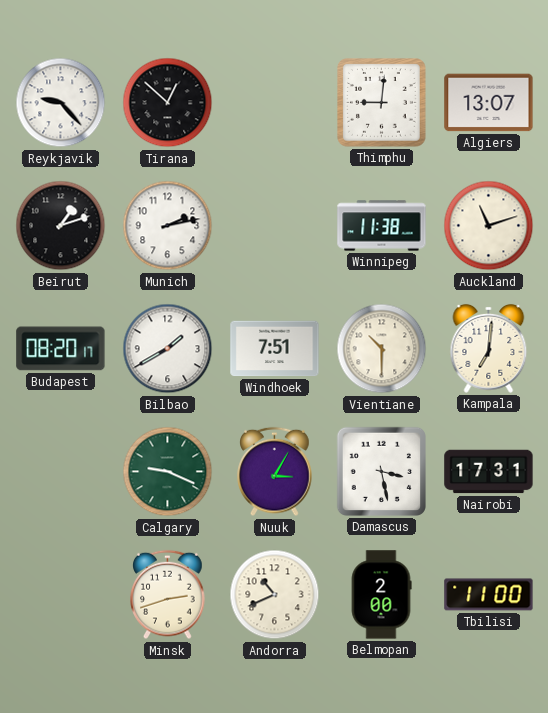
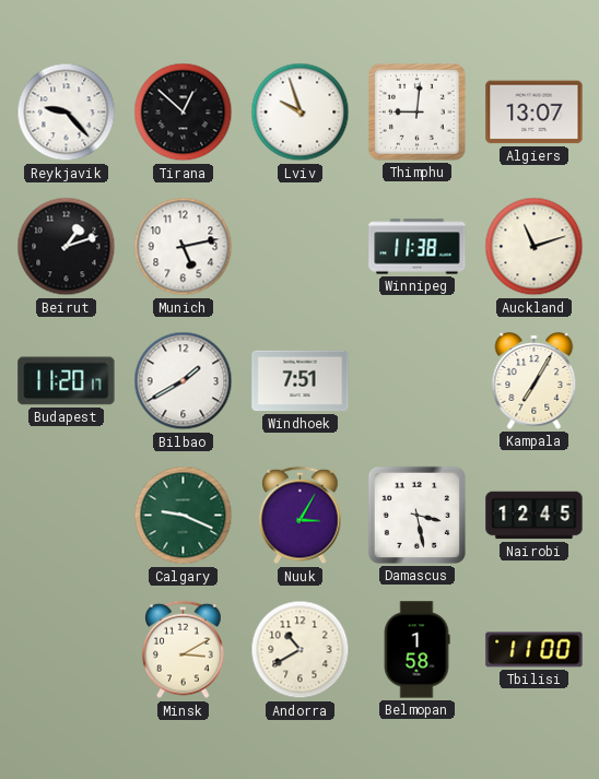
Lviv: none -> 9:57 (301, 113)
Munich: 2:13 -> 5:13 (184, 247)
Budapest: 08:20 -> 11:20 (67, 381)
Vientiane: 10:30 -> none (382, 349)
Kampala: 7:01 -> 7:05 (535, 380)
Nairobi: 17:31 -> 12:45 (535, 516)
Minsk: 2:42 -> 3:10 (184, 650)
Andorra: 10:41 -> 10:40 (301, 650)
Belmopan: 2:00 -> 1:58 (416, 650)
